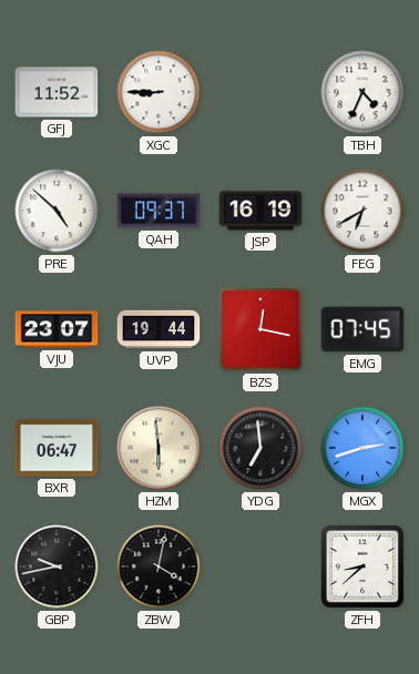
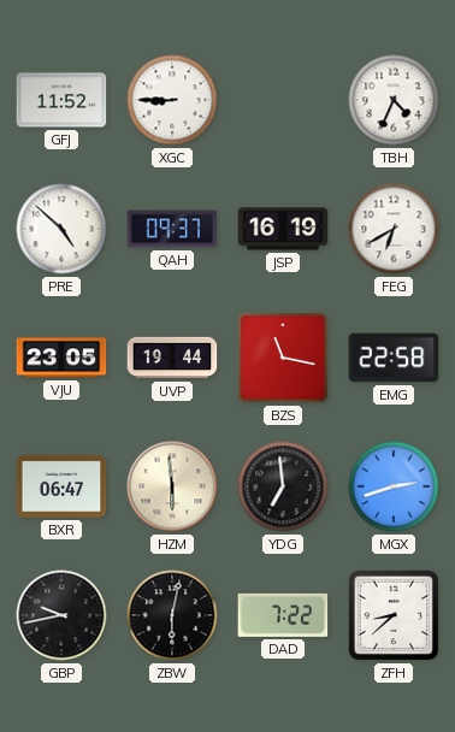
VJU: 23:07 -> 23:05 (61, 358)
BZS: 12:17 -> 11:17 (284, 359)
EMG: 07:45 -> 22:58 (394, 358)
ZBW: 4:02 -> 6:02 (172, 615)
DAD: none -> 7:22 (283, 615)
